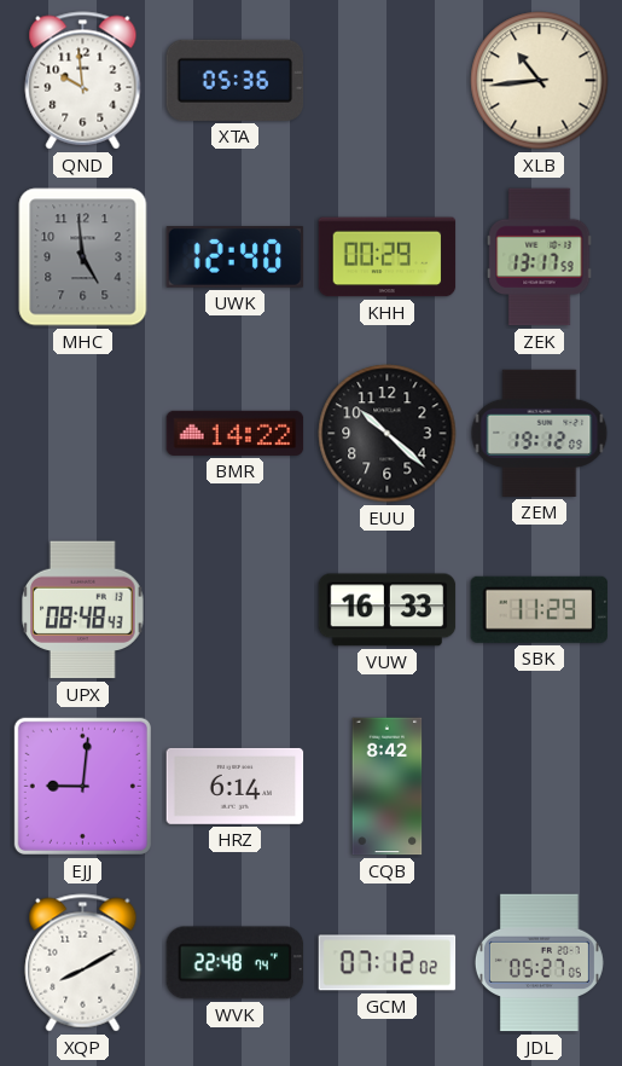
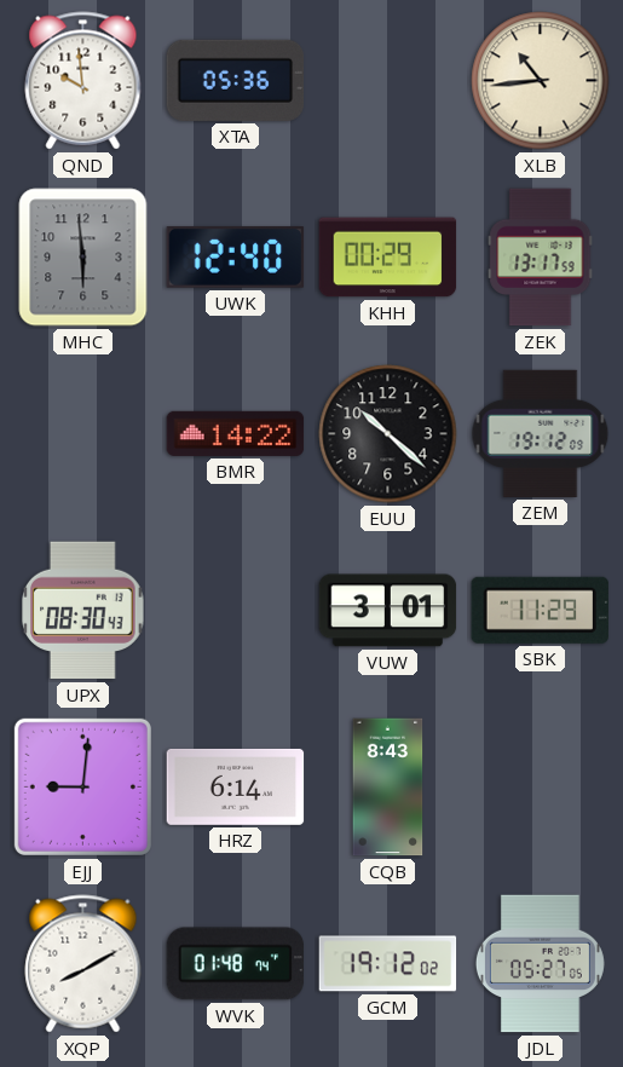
MHC: 4:59 -> 5:59 (83, 258)
UPX: 08:48 -> 08:30 (83, 611)
VUW: 16:33 -> 3:01 (388, 611)
CQB: 8:42 -> 8:43 (388, 788)
WVK: 22:48 -> 01:48 (236, 964)
GCM: 07:12 -> 19:12 (388, 964)
